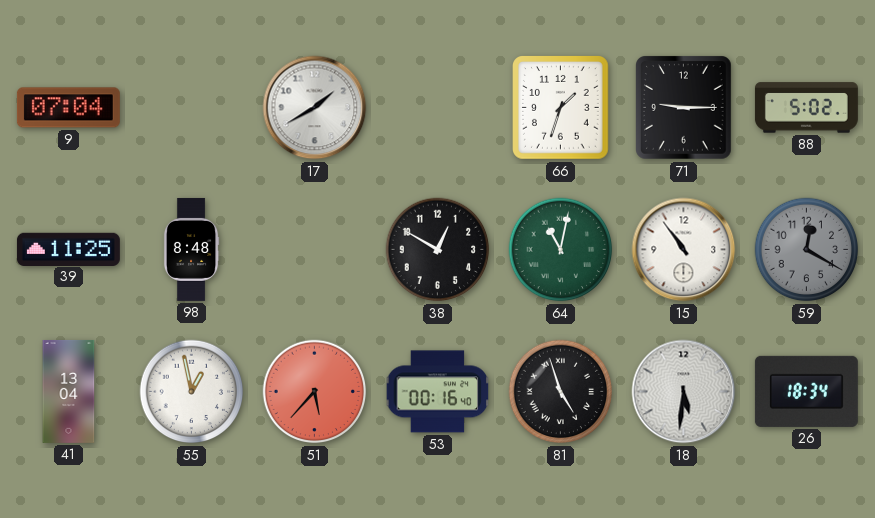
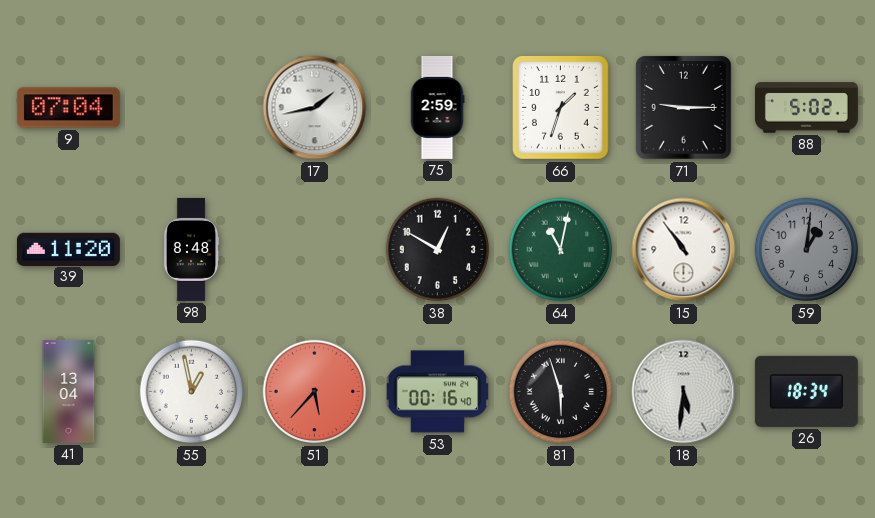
17: 1:40 -> 1:43 (315, 108)
75: none -> 2:59 (437, 107)
39: 11:25 -> 11:20 (68, 249)
59: 12:20 -> 1:01 (807, 250)
81: 4:57 -> 5:57 (561, 392)
